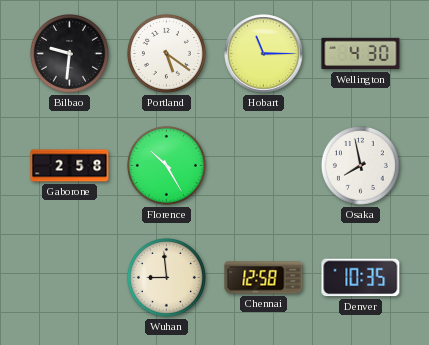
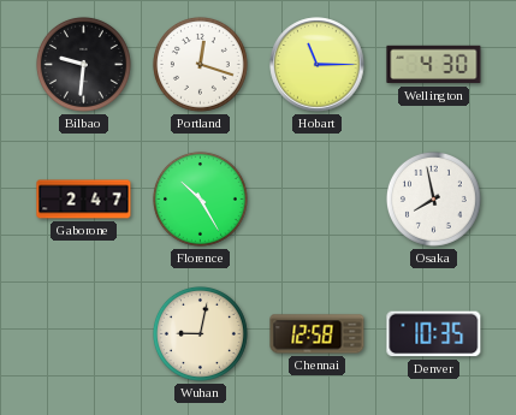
Portland: 5:21 -> 12:18 (200, 64)
Gaborone: 2:58 -> 2:47 (84, 200)
Wuhan: 8:59 -> 9:02 (200, 333)
